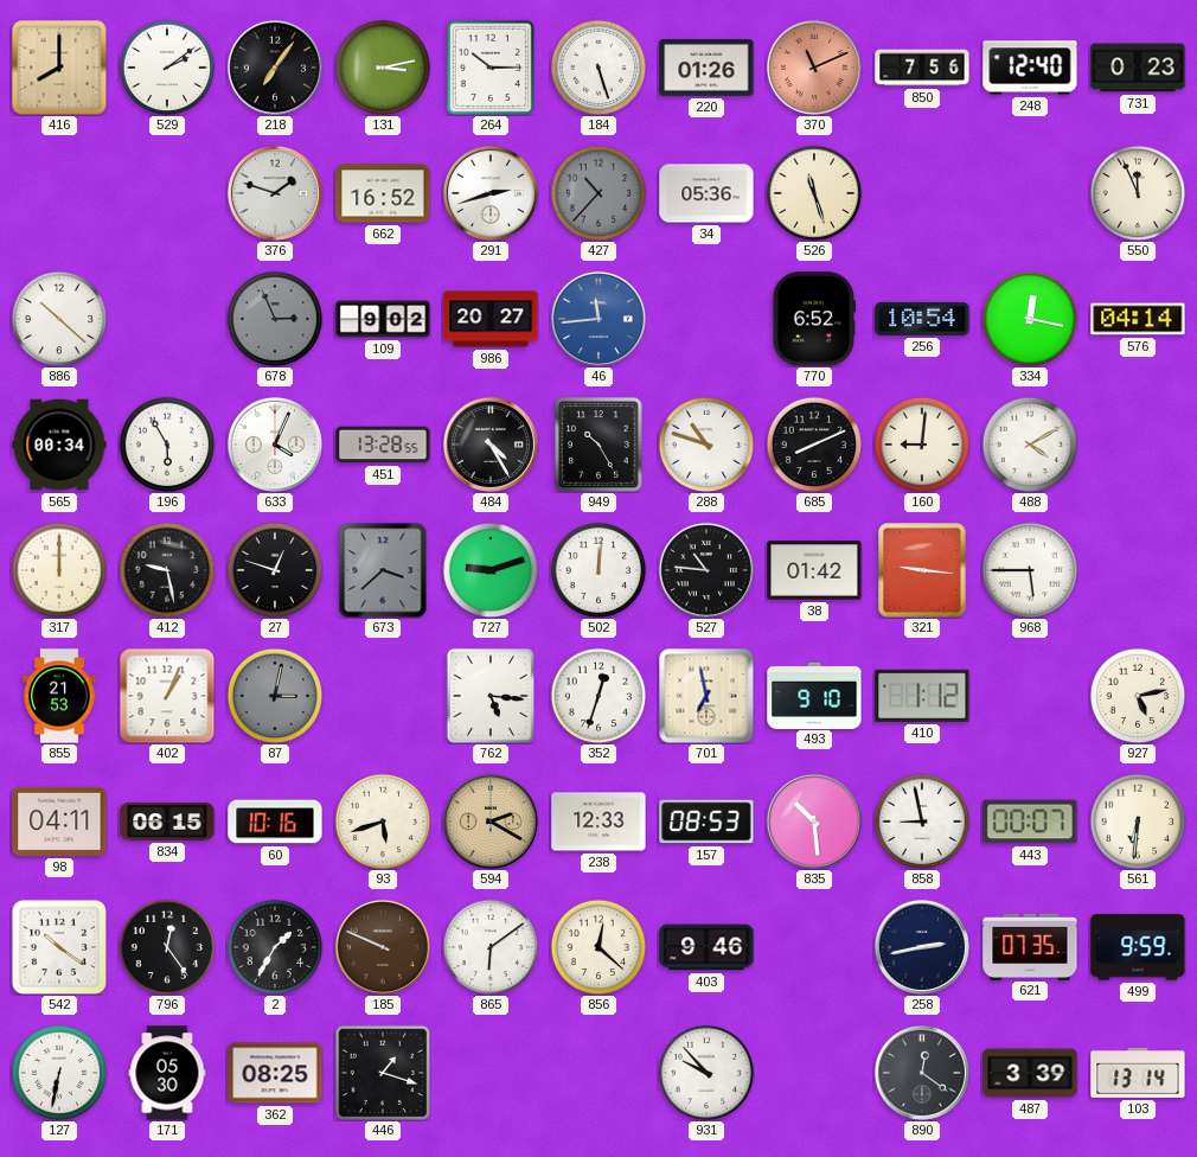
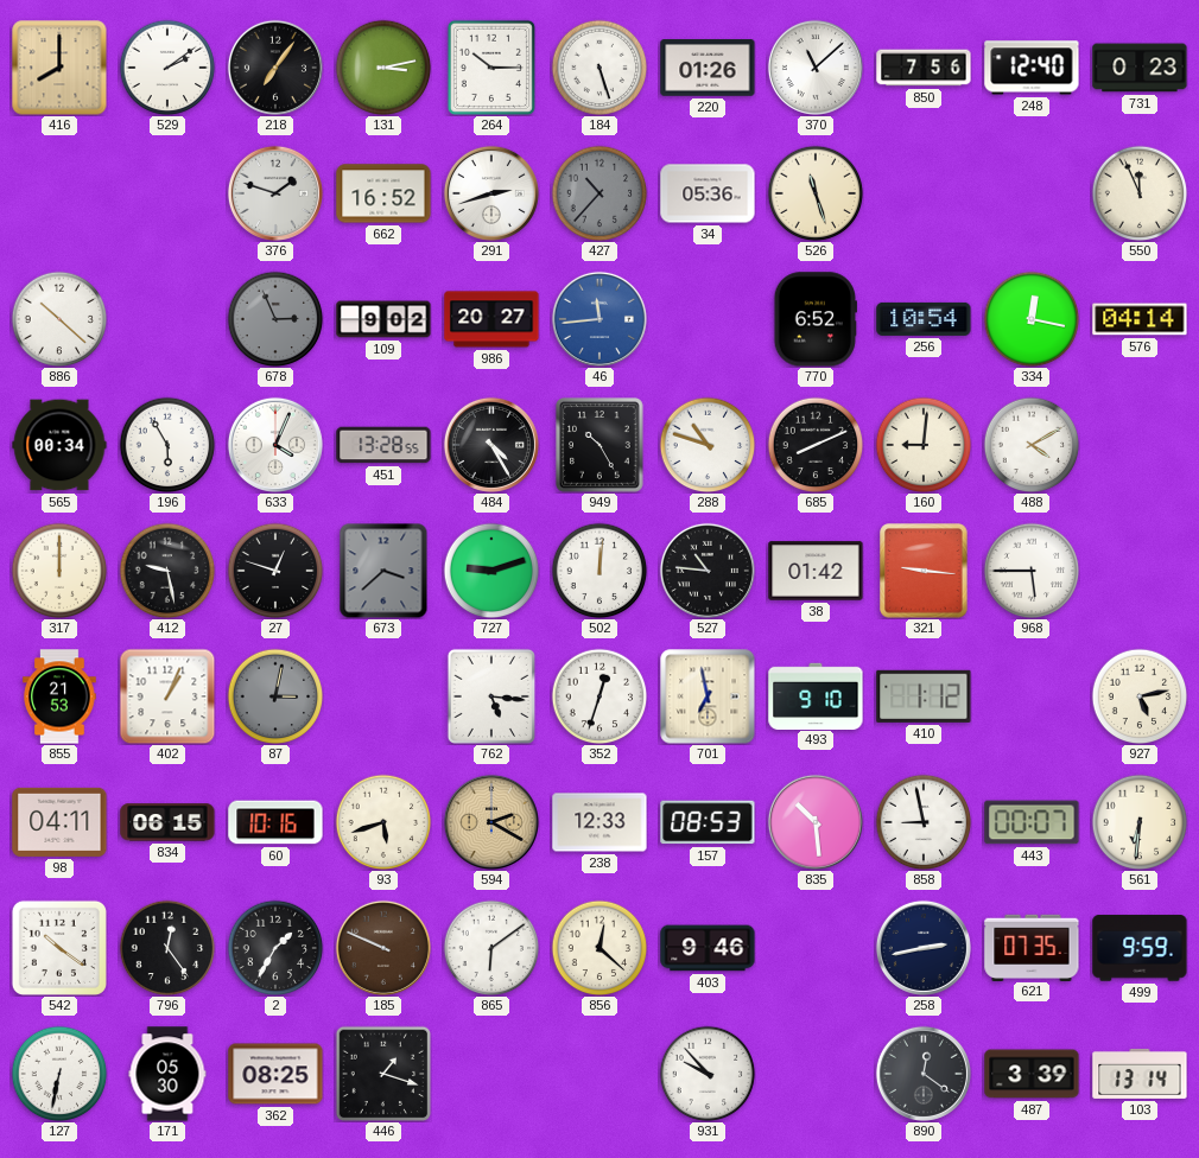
370: 11:11 -> 11:08 (816, 68)
370 dial: salmon -> white (816, 68)
